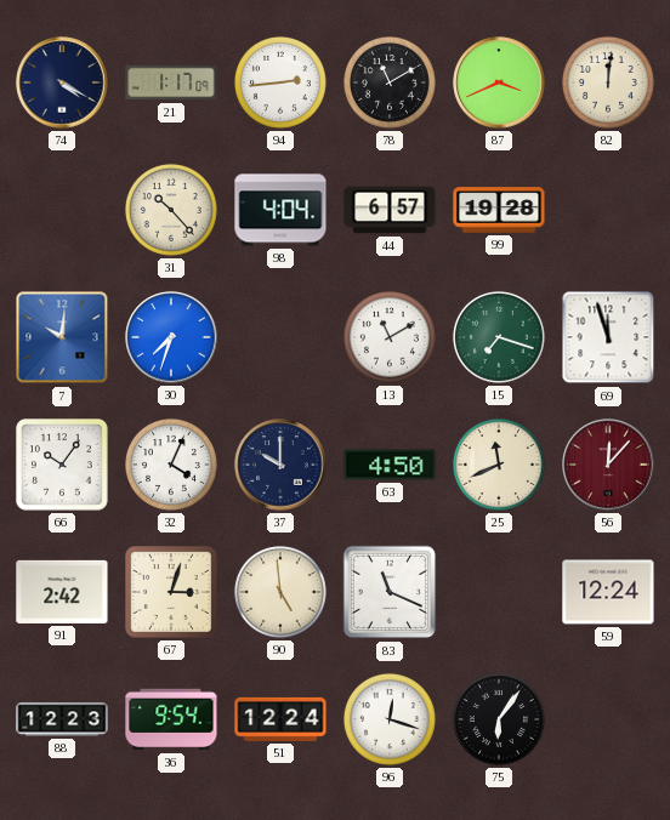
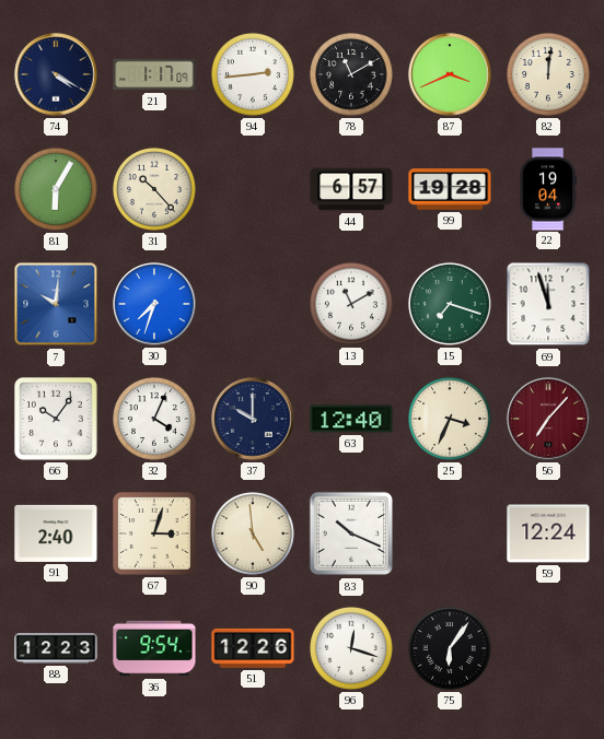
81: none -> 6:05 (56, 189)
98: 4:04 -> none (280, 210)
22: none -> 19:04 (548, 189)
63: 4:50 -> 12:40 (351, 419)
25: 11:41 -> 3:34 (450, 419)
56: 12:07 -> 7:07 (548, 419)
91: 2:42 -> 2:40 (56, 533)
83: 11:19 -> 10:19 (351, 533)
51: 12:24 -> 12:26 (253, 648)
